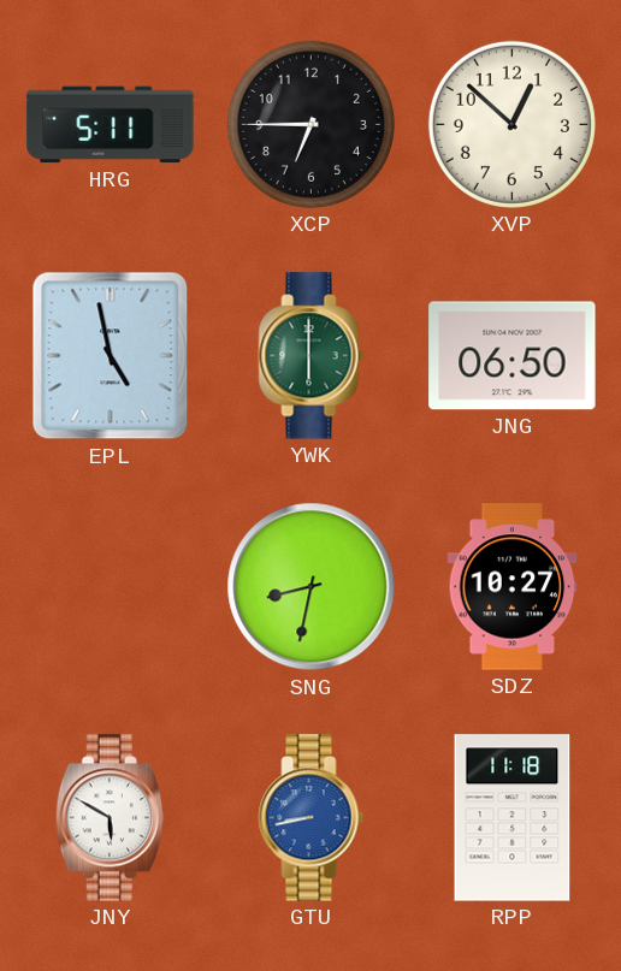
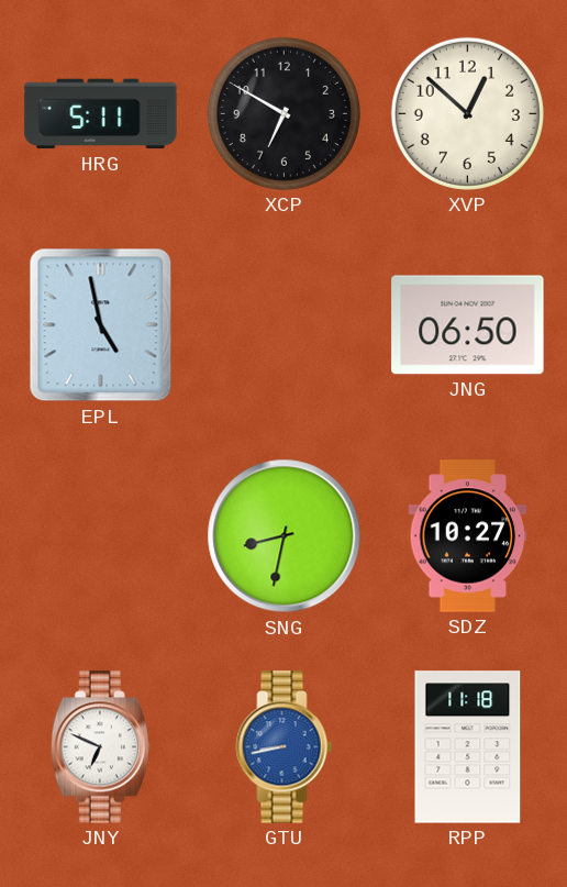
XCP: 6:45 -> 6:50 (283, 113)
YWK: 6:00 -> none (312, 356)
JNY: 5:50 -> 6:49 (100, 747)
